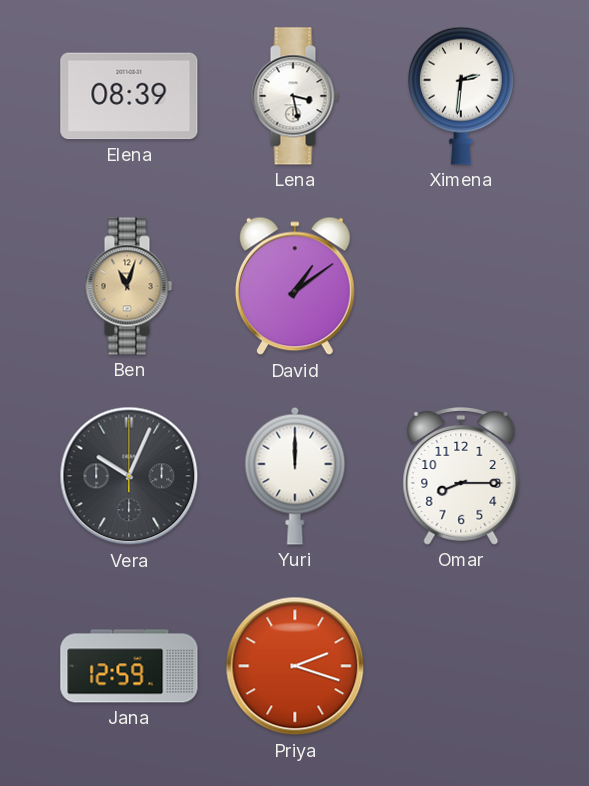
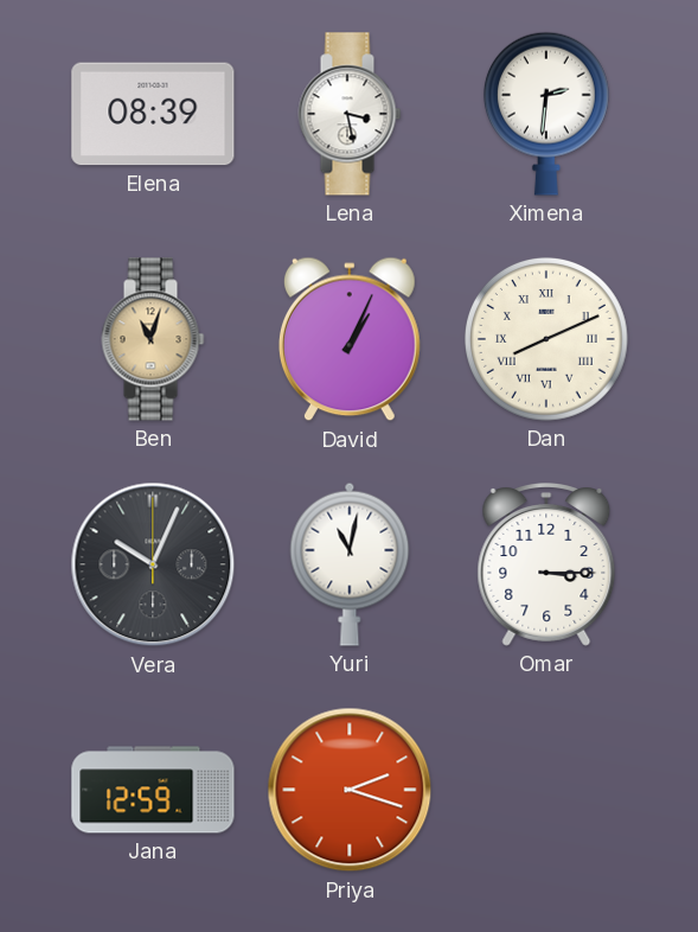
David: 1:09 -> 1:04 (350, 339)
Dan: none -> 8:11 (546, 339)
Yuri: 12:00 -> 11:02 (350, 564)
Omar: 8:15 -> 3:15 (546, 564)
